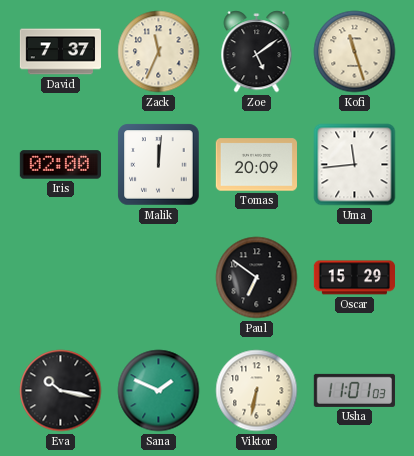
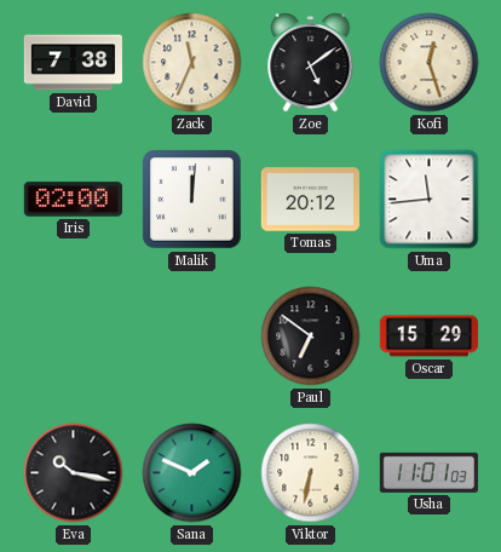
David: 7:37 -> 7:38 (73, 63)
Kofi: 11:27 -> 12:27 (430, 63)
Tomas: 20:09 -> 20:12 (310, 200)
